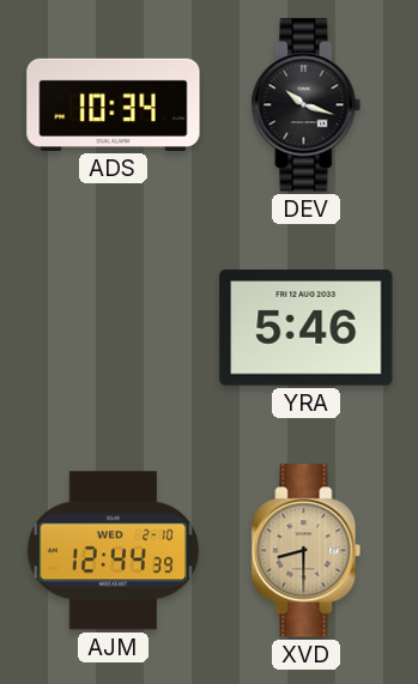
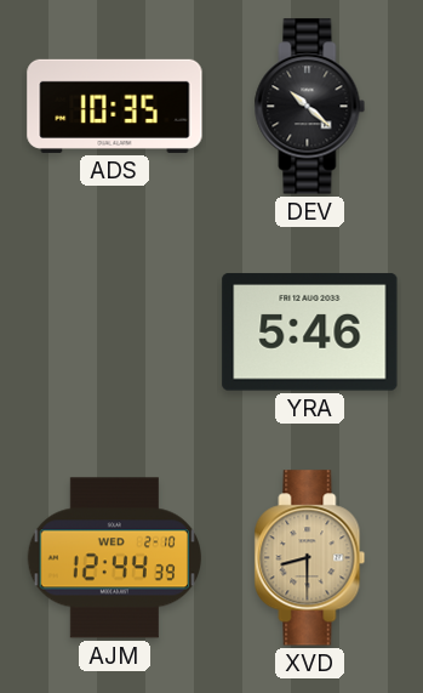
ADS: 10:34 -> 10:35 (115, 106)
DEV: 10:18 -> 10:22 (310, 107)
